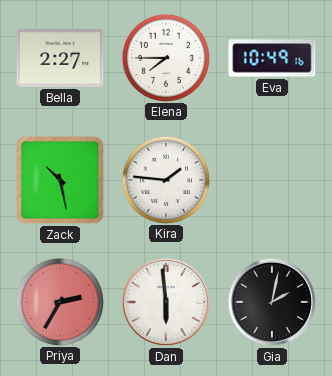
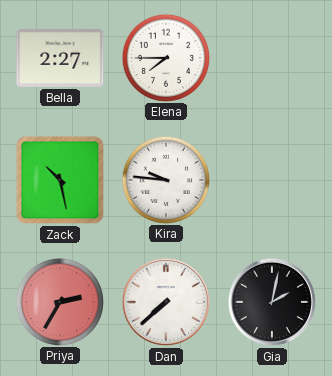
Eva: 10:49 -> none (272, 58)
Kira: 1:46 -> 9:46 (165, 179)
Dan: 5:59 -> 7:38 (166, 302)
